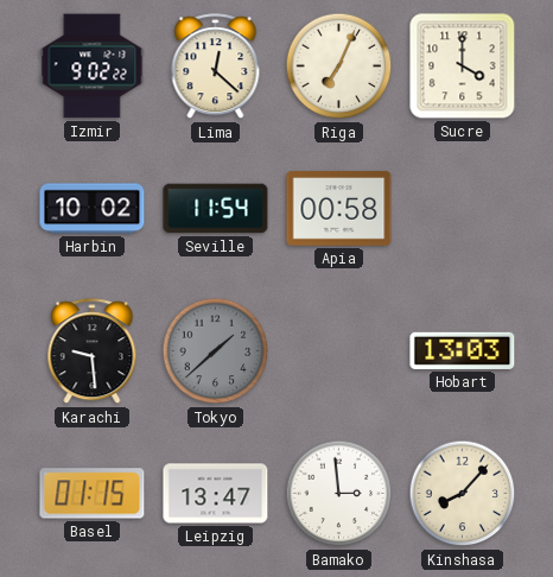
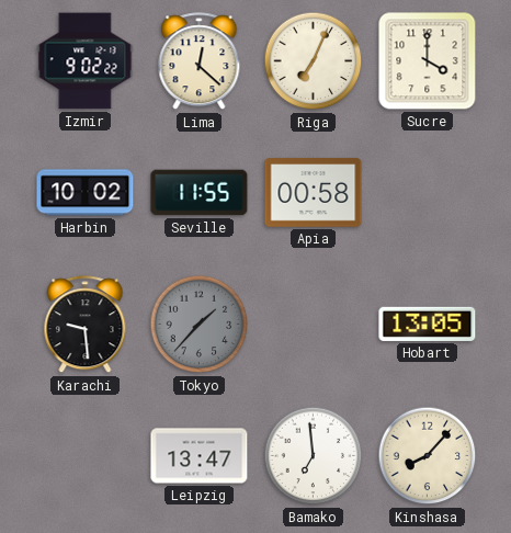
Seville: 11:54 -> 11:55 (200, 193)
Tokyo: 1:38 -> 1:37 (200, 325)
Hobart: 13:03 -> 13:05 (428, 324)
Basel: 01:15 -> none (93, 494)
Bamako: 2:59 -> 6:59 (314, 456)
